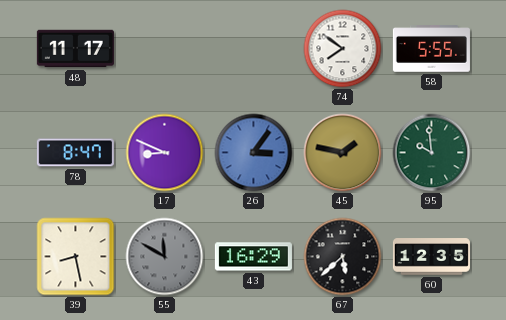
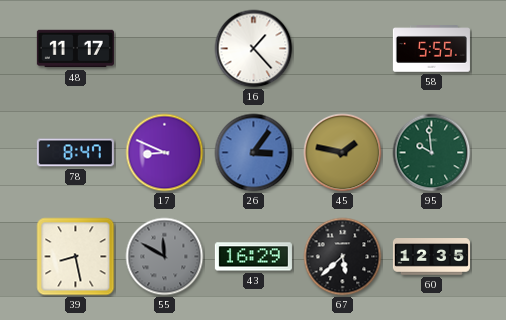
16: none -> 1:23 (254, 49)
74: 7:51 -> none (343, 49)
